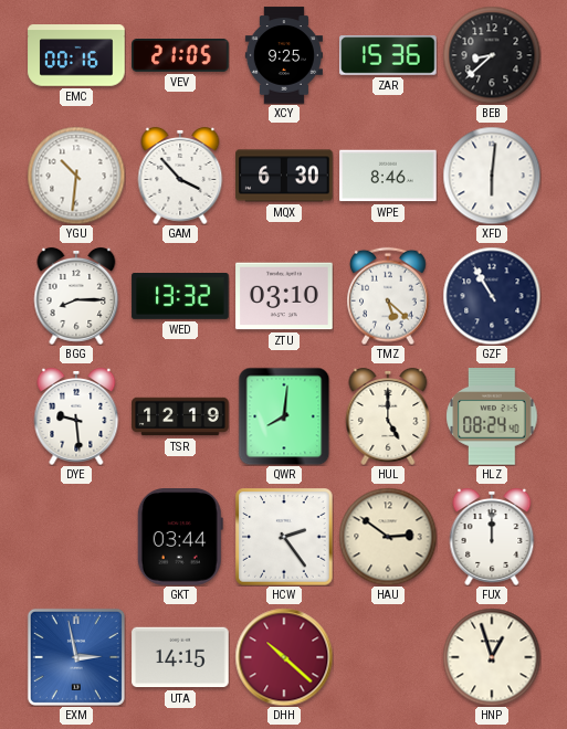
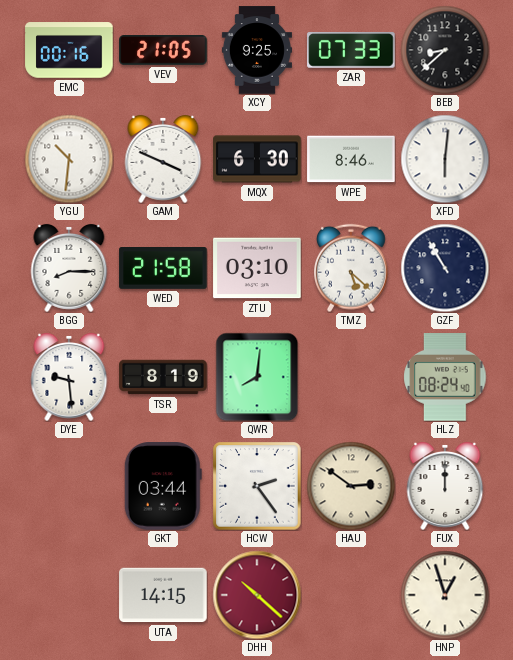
ZAR: 15:36 -> 07:33 (351, 51)
GAM: 3:53 -> 3:49 (163, 159)
WED: 13:32 -> 21:58 (163, 269)
TSR: 12:19 -> 8:19 (163, 377)
HUL: 5:00 -> none (388, 416)
EXM: 2:58 -> none (76, 657)
